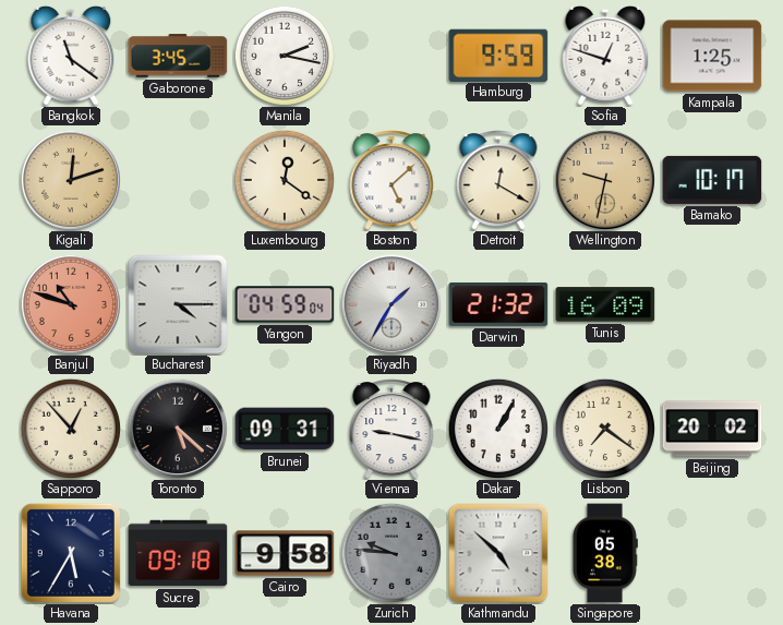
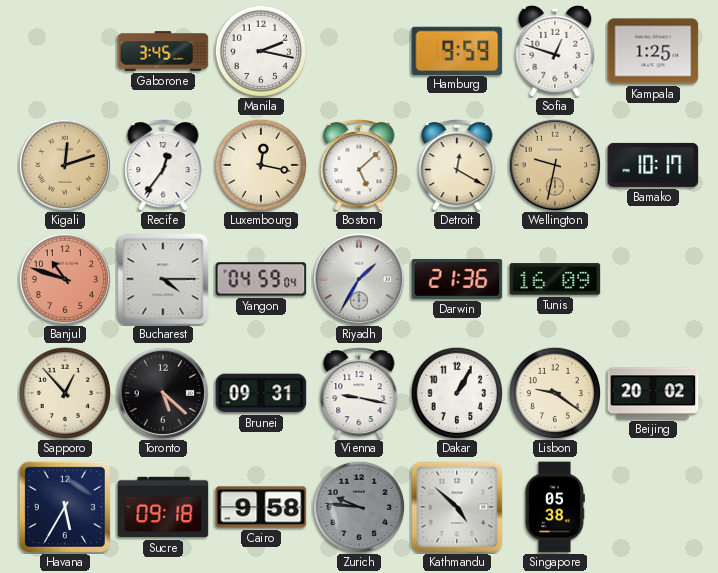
Bangkok: 11:21 -> none (71, 56)
Recife: none -> 12:36 (163, 165)
Luxembourg: 12:21 -> 12:17 (260, 164)
Darwin: 21:32 -> 21:36 (457, 279)
Lisbon: 7:21 -> 9:21 (554, 392)
